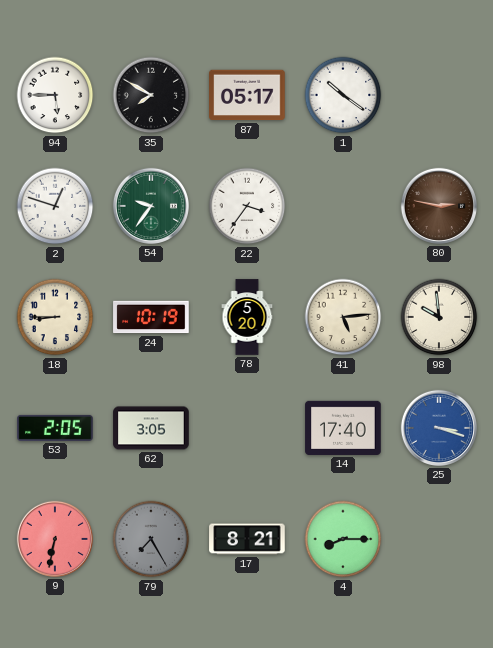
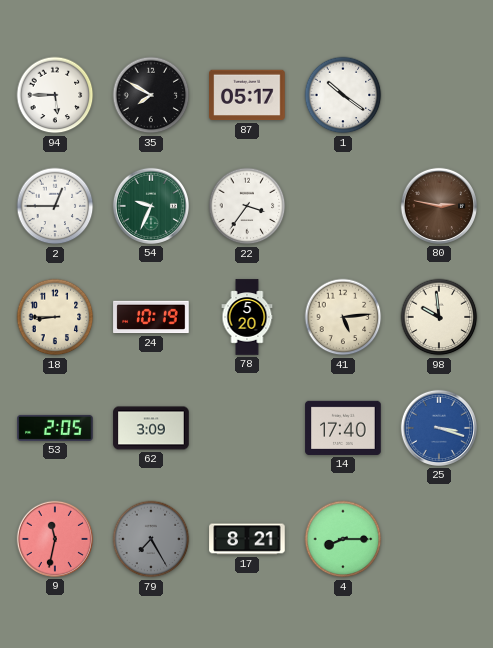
2: 12:48 -> 12:45 (55, 206)
54: 9:36 -> 9:34 (151, 206)
62: 3:05 -> 3:09 (151, 428)
9: 6:32 -> 11:32 (55, 539)
